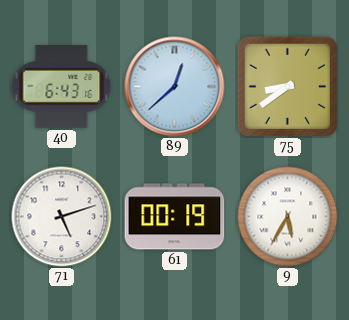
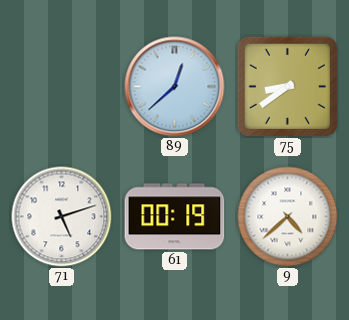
40: 6:43 -> none (62, 87)
9: 5:35 -> 4:38 (288, 217)
